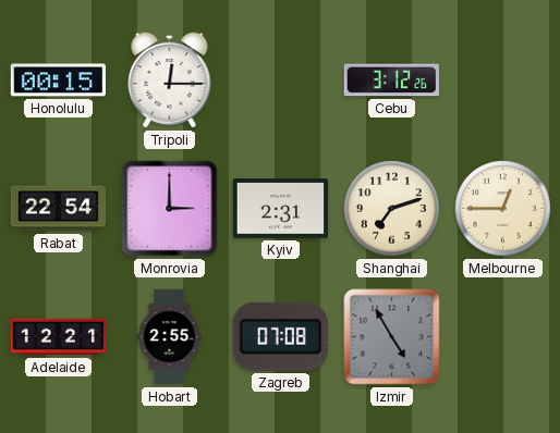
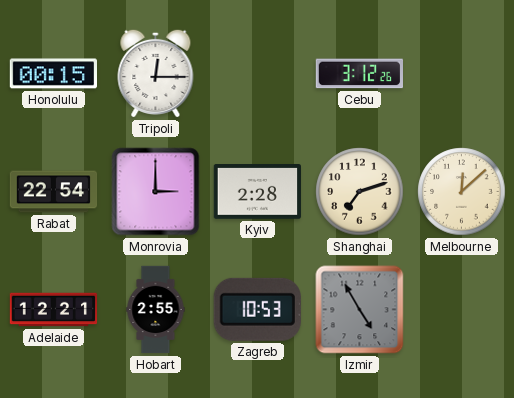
Kyiv: 2:31 -> 2:28 (257, 192)
Melbourne: 12:45 -> 12:08 (462, 192)
Zagreb: 07:08 -> 10:53 (257, 309)
